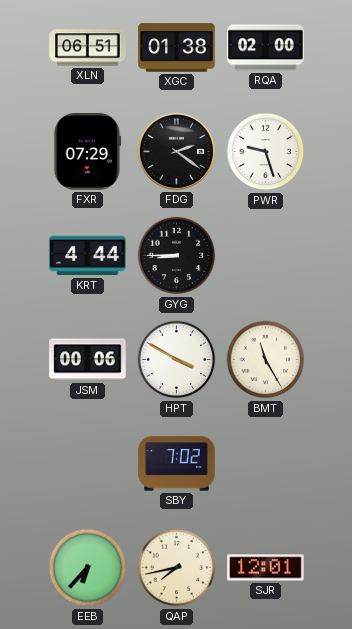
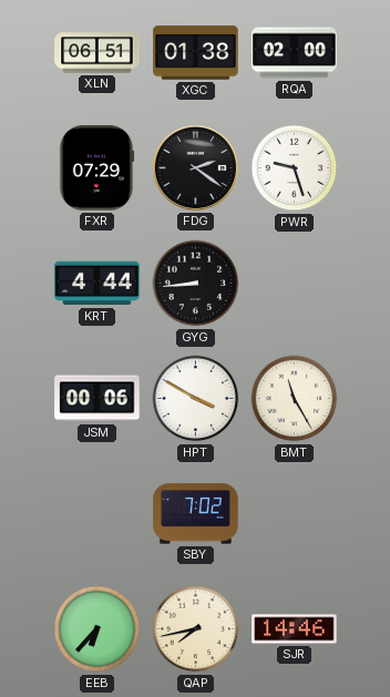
GYG: 8:45 -> 8:44 (196, 284)
SJR: 12:01 -> 14:46 (295, 629)
